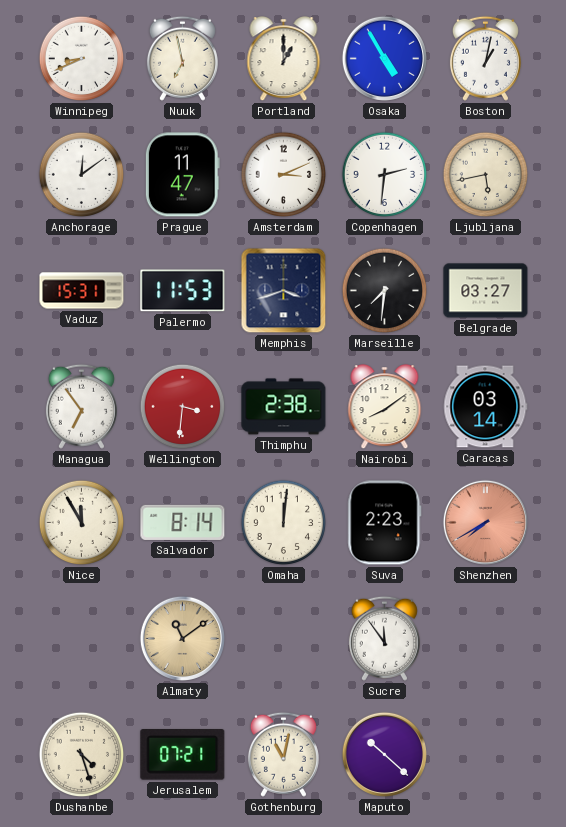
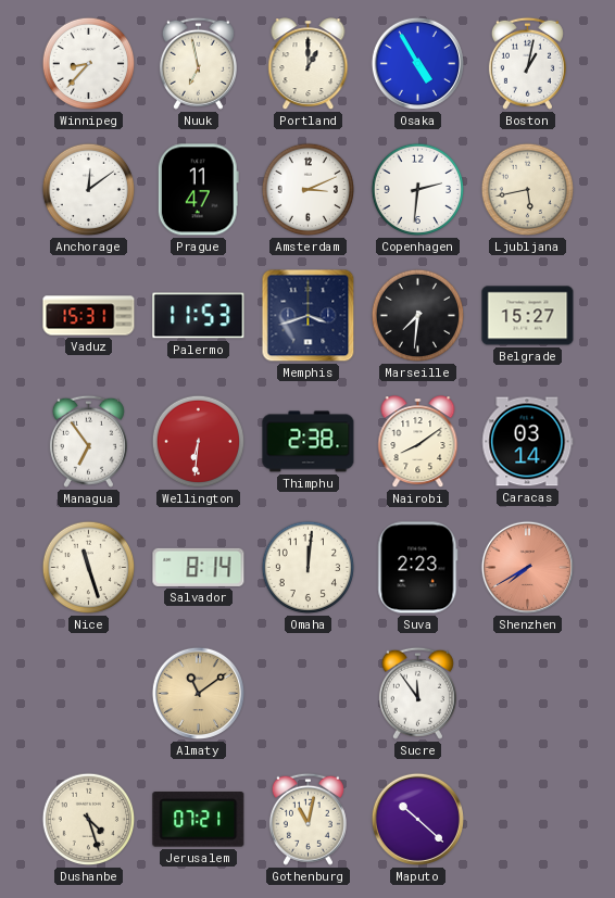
Winnipeg: 8:41 -> 8:37 (89, 64)
Belgrade: 03:27 -> 15:27 (528, 316)
Wellington: 3:31 -> 6:31 (199, 442)
Nice: 11:55 -> 11:27 (89, 568)
